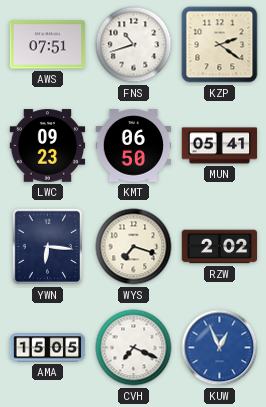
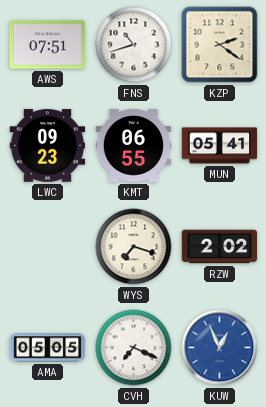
KMT: 06:50 -> 06:55 (134, 146)
YWN: 6:16 -> none (47, 246)
AMA: 15:05 -> 05:05 (48, 348)
